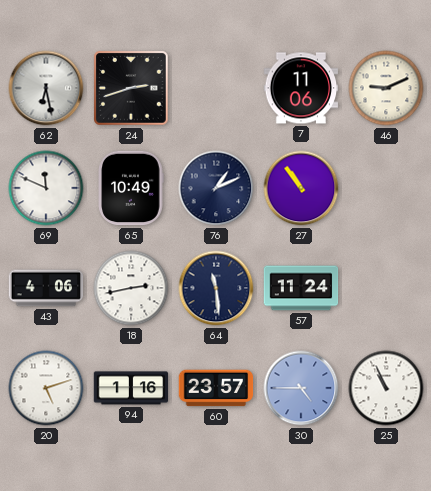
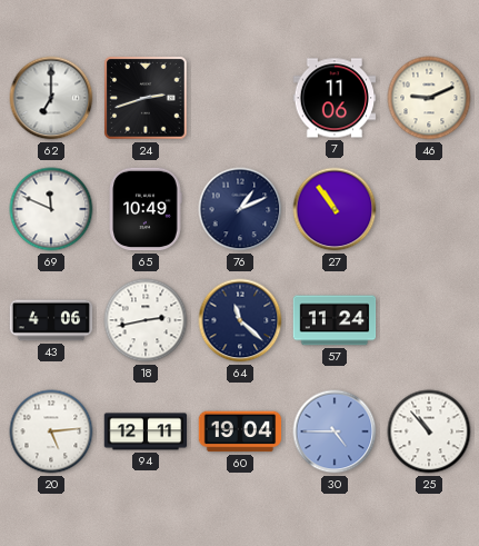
62: 6:28 -> 7:00 (51, 98)
64: 11:29 -> 11:22 (240, 320)
20: 5:12 -> 5:14 (51, 431)
94: 1:16 -> 12:11 (146, 431)
60: 23:57 -> 19:04 (240, 431)
25: 10:56 -> 10:53 (429, 431)
